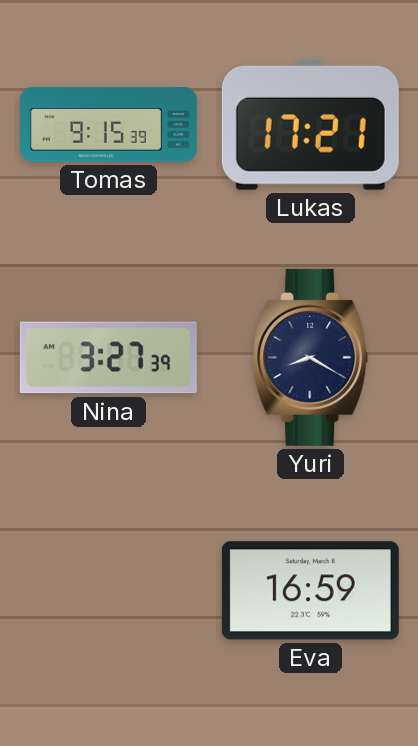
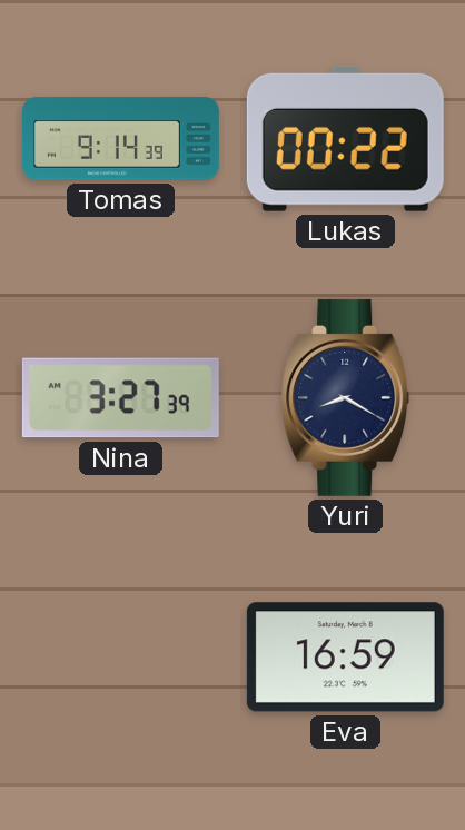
Tomas: 9:15 -> 9:14 (120, 139)
Lukas: 17:21 -> 00:22 (345, 138)
